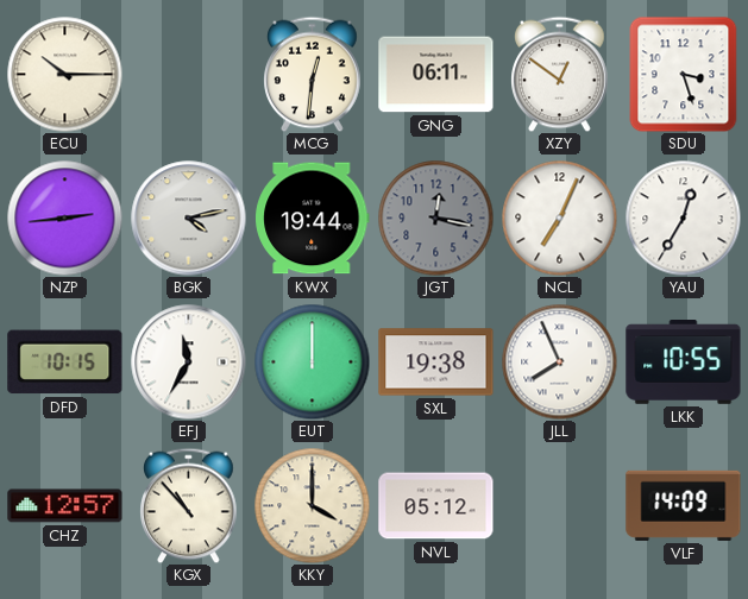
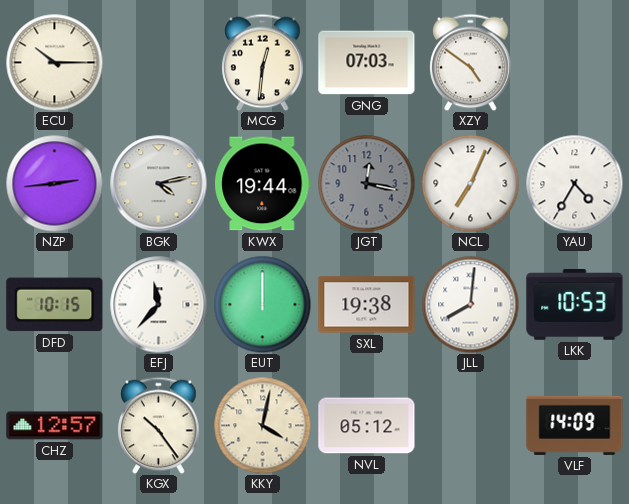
GNG: 06:11 -> 07:03 (367, 63)
XZY: 12:51 -> 4:51 (471, 62)
SDU: 3:27 -> none (684, 74)
YAU: 12:35 -> 4:35 (574, 183)
EFJ: 11:35 -> 11:37 (159, 305)
JLL: 7:56 -> 8:01 (470, 304)
LKK: 10:55 -> 10:53 (575, 305)
KGX: 10:53 -> 10:24 (159, 425)
KKY: 4:00 -> 4:02 (262, 425)
